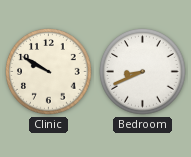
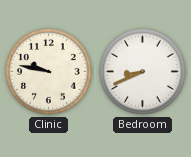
Clinic: 9:50 -> 9:47 (49, 72)
